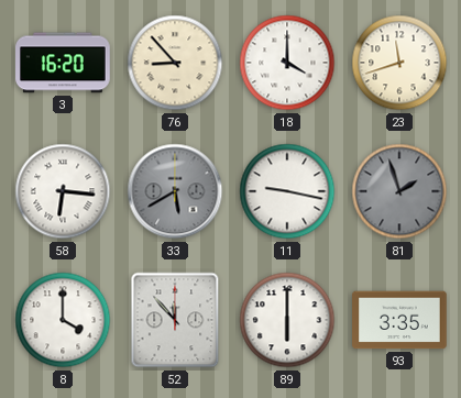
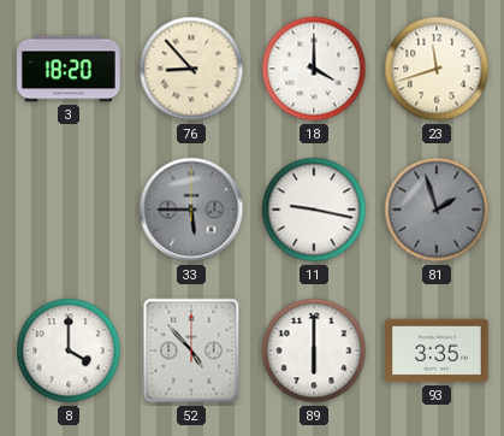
3: 16:20 -> 18:20 (69, 69)
58: 6:16 -> none (63, 191)
33: 5:40 -> 5:45 (191, 210)
52: 11:53 -> 4:53 (191, 350)
